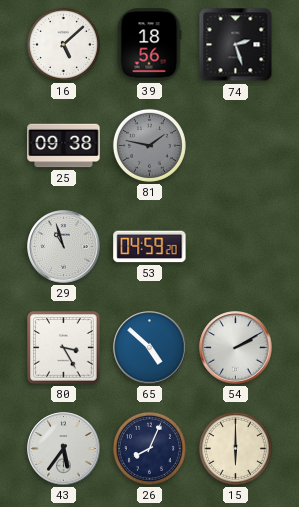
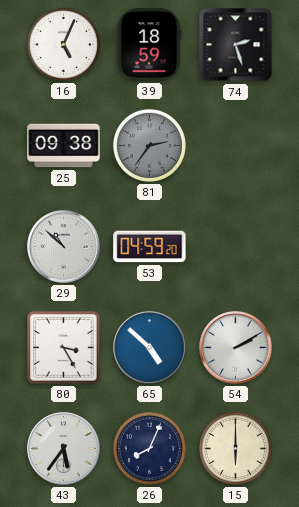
16: 5:08 -> 5:04 (63, 44)
39: 18:56 -> 18:59 (149, 45)
81: 1:47 -> 2:36 (149, 145)
29: 10:57 -> 10:52 (64, 247)
